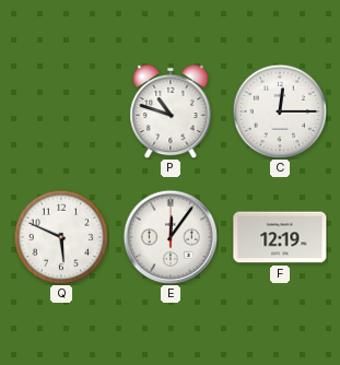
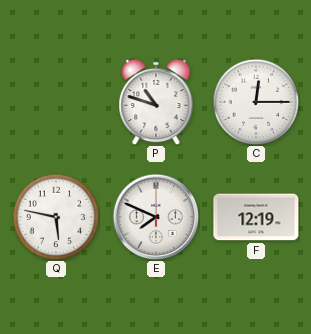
Q: 5:49 -> 5:47 (56, 217)
E: 12:06 -> 7:49 (156, 217)
